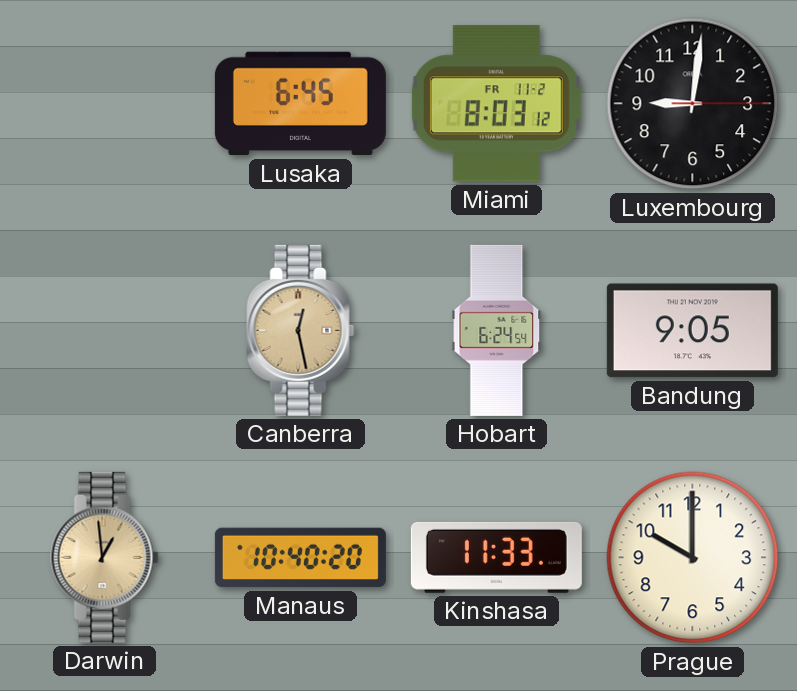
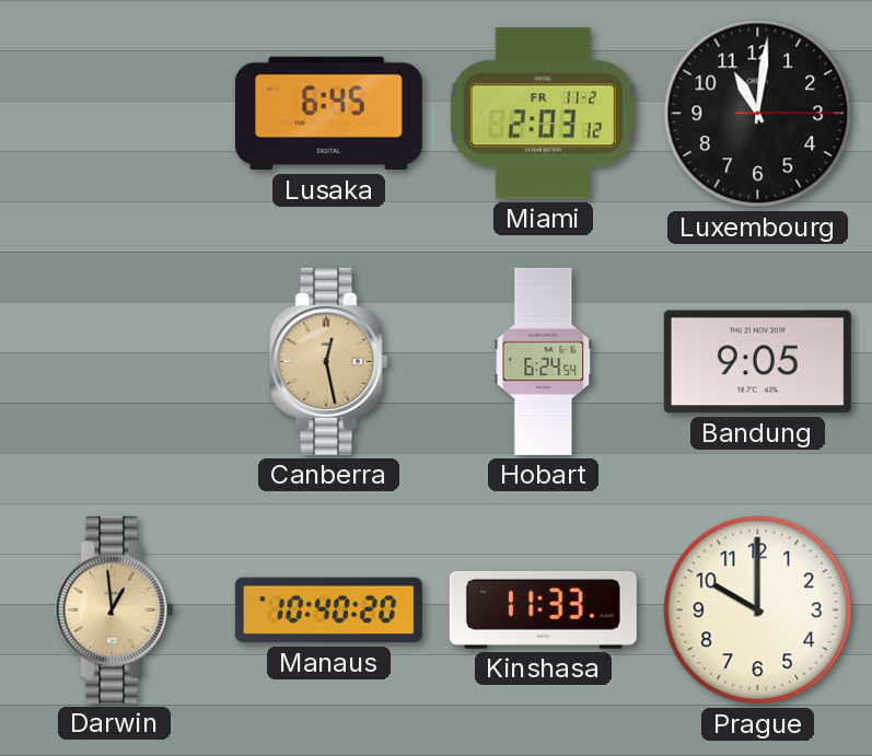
Miami: 8:03 -> 2:03 (543, 114)
Luxembourg: 9:01 -> 11:01 (758, 114)
